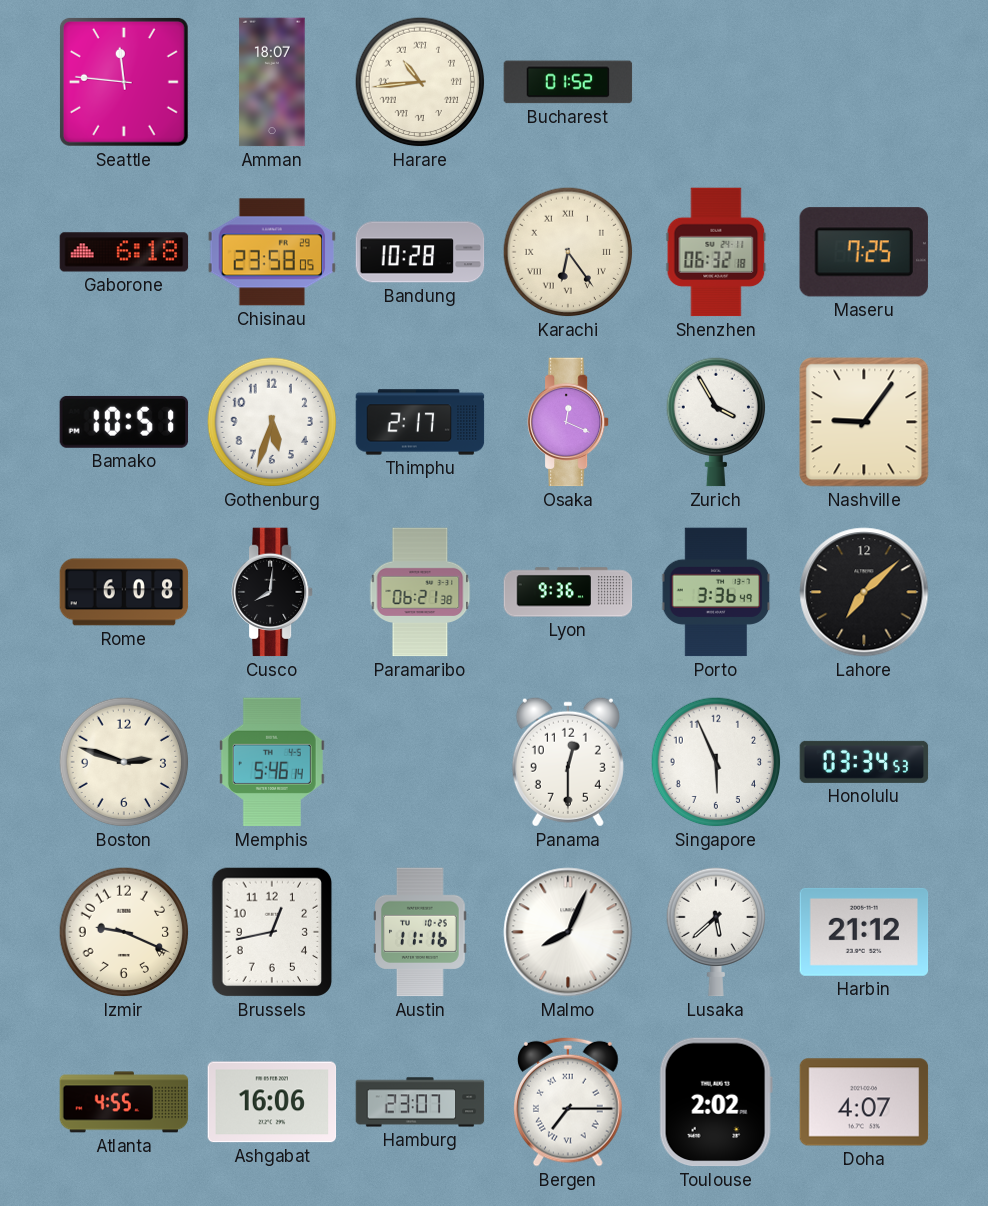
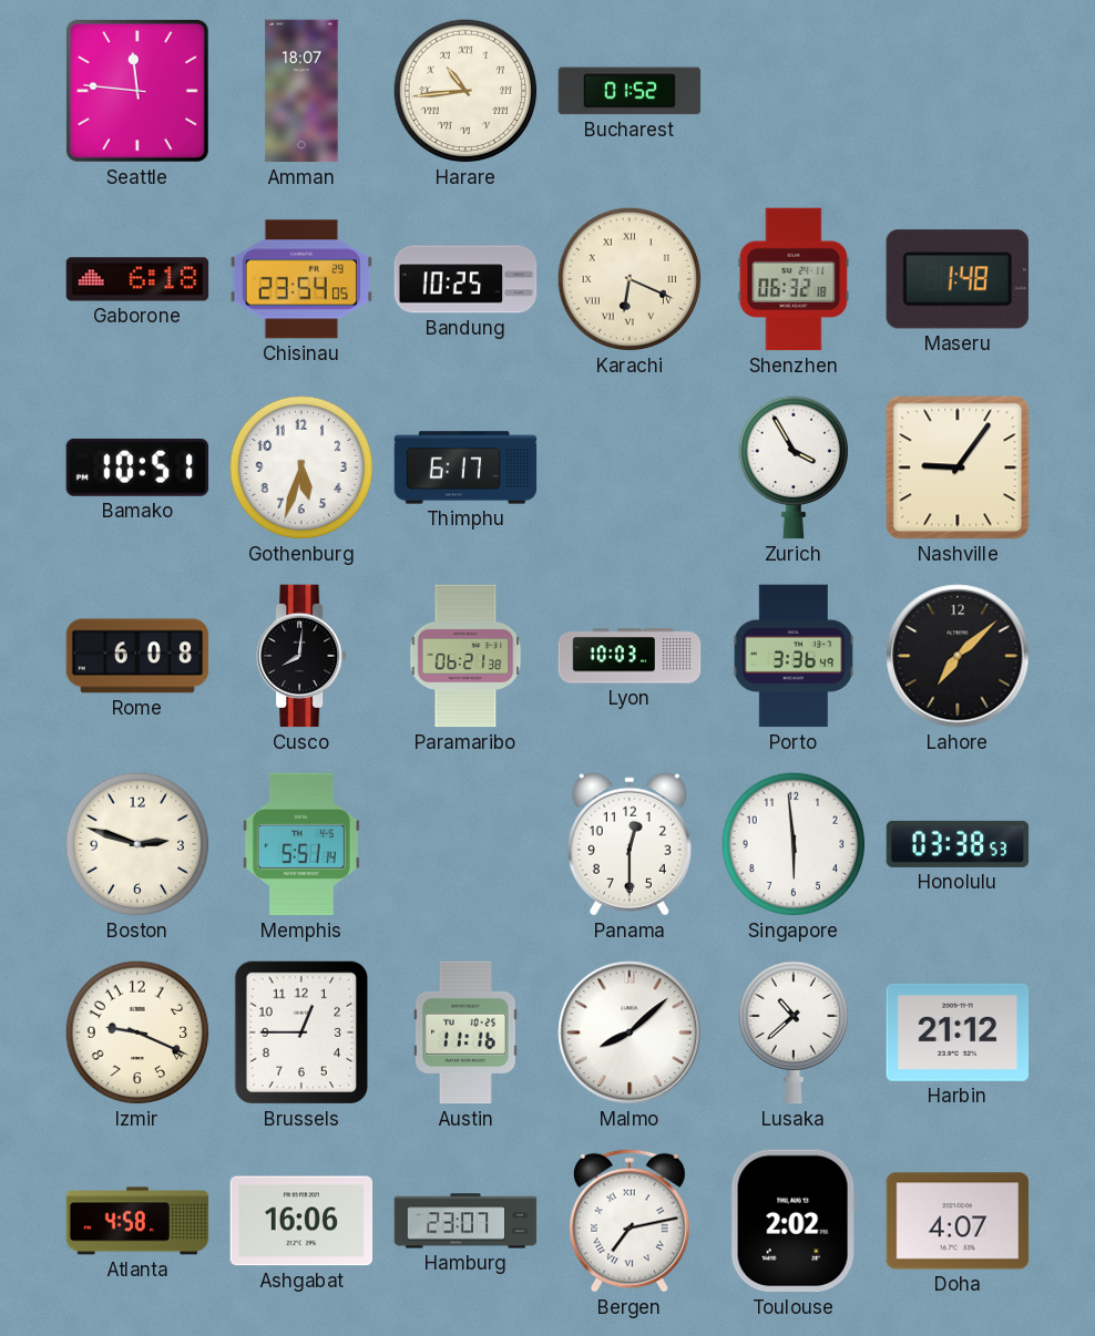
Chisinau: 23:58 -> 23:54 (301, 279)
Bandung: 10:28 -> 10:25 (465, 279)
Karachi: 6:24 -> 6:19 (630, 279)
Maseru: 7:25 -> 1:48 (958, 279)
Thimphu: 2:17 -> 6:17 (465, 467)
Osaka: 12:19 -> none (569, 422)
Lyon: 9:36 -> 10:03 (630, 656)
Memphis: 5:46 -> 5:51 (301, 844)
Singapore: 5:56 -> 5:59 (794, 844)
Honolulu: 03:34 -> 03:38 (958, 844)
Brussels: 12:43 -> 12:45 (301, 1032)
Malmo: 8:04 -> 8:08 (630, 1032)
Lusaka: 5:38 -> 10:38 (792, 1032)
Atlanta: 4:55 -> 4:58 (137, 1221)
Bergen: 7:15 -> 7:13 (631, 1221)
